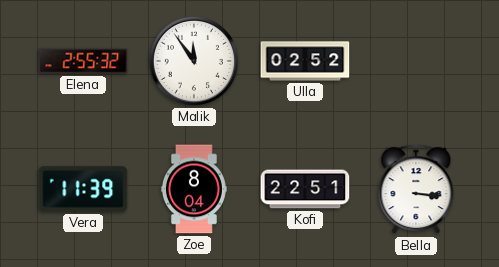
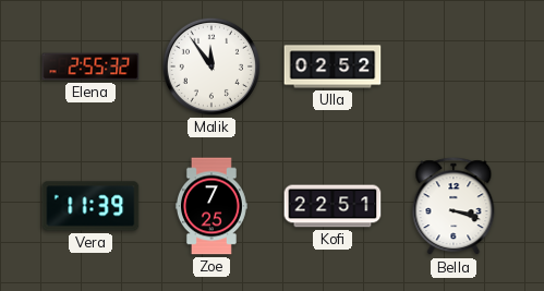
Zoe: 8:04 -> 7:25 (211, 206)
Bella: 3:16 -> 3:18 (454, 207)
